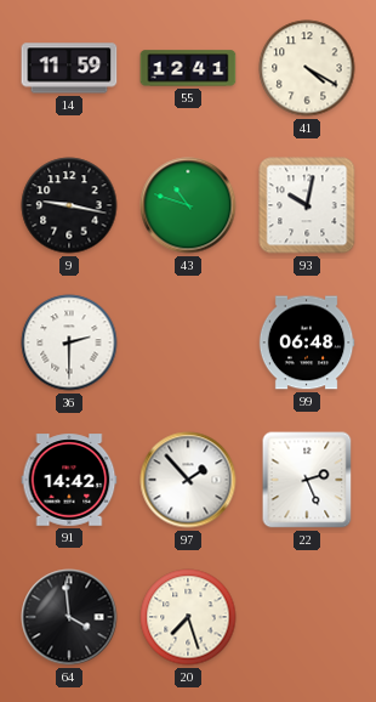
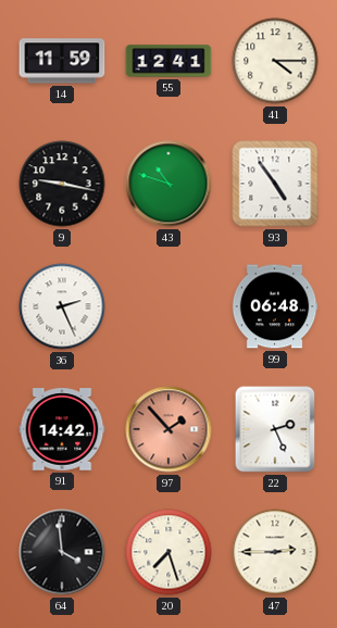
41: 4:20 -> 4:15 (275, 61)
93: 10:02 -> 4:54 (275, 184)
36: 2:30 -> 2:26 (62, 306)
97 dial: white -> salmon (168, 429)
47: none -> 2:45 (275, 552)
